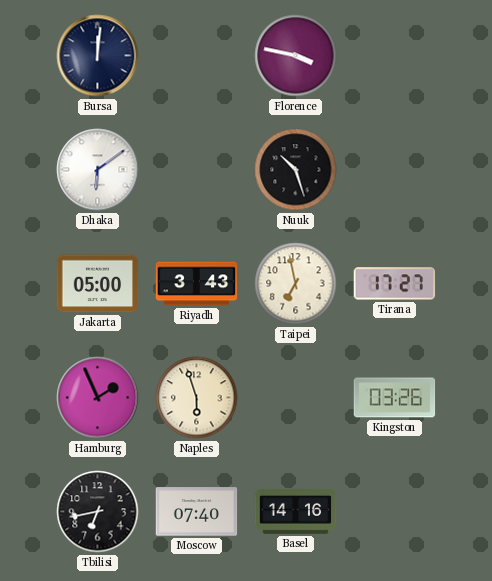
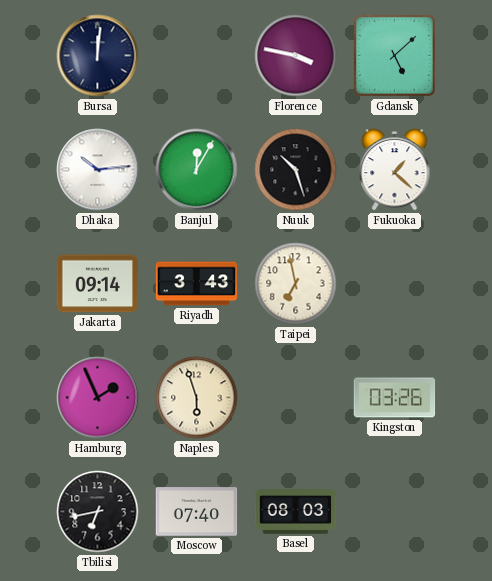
Gdansk: none -> 5:08 (394, 55)
Dhaka: 6:09 -> 10:14 (98, 170)
Banjul: none -> 12:05 (197, 170)
Fukuoka: none -> 1:22 (395, 170)
Jakarta: 05:00 -> 09:14 (98, 284)
Tirana: 17:27 -> none (395, 284)
Basel: 14:16 -> 08:03 (296, 512)
